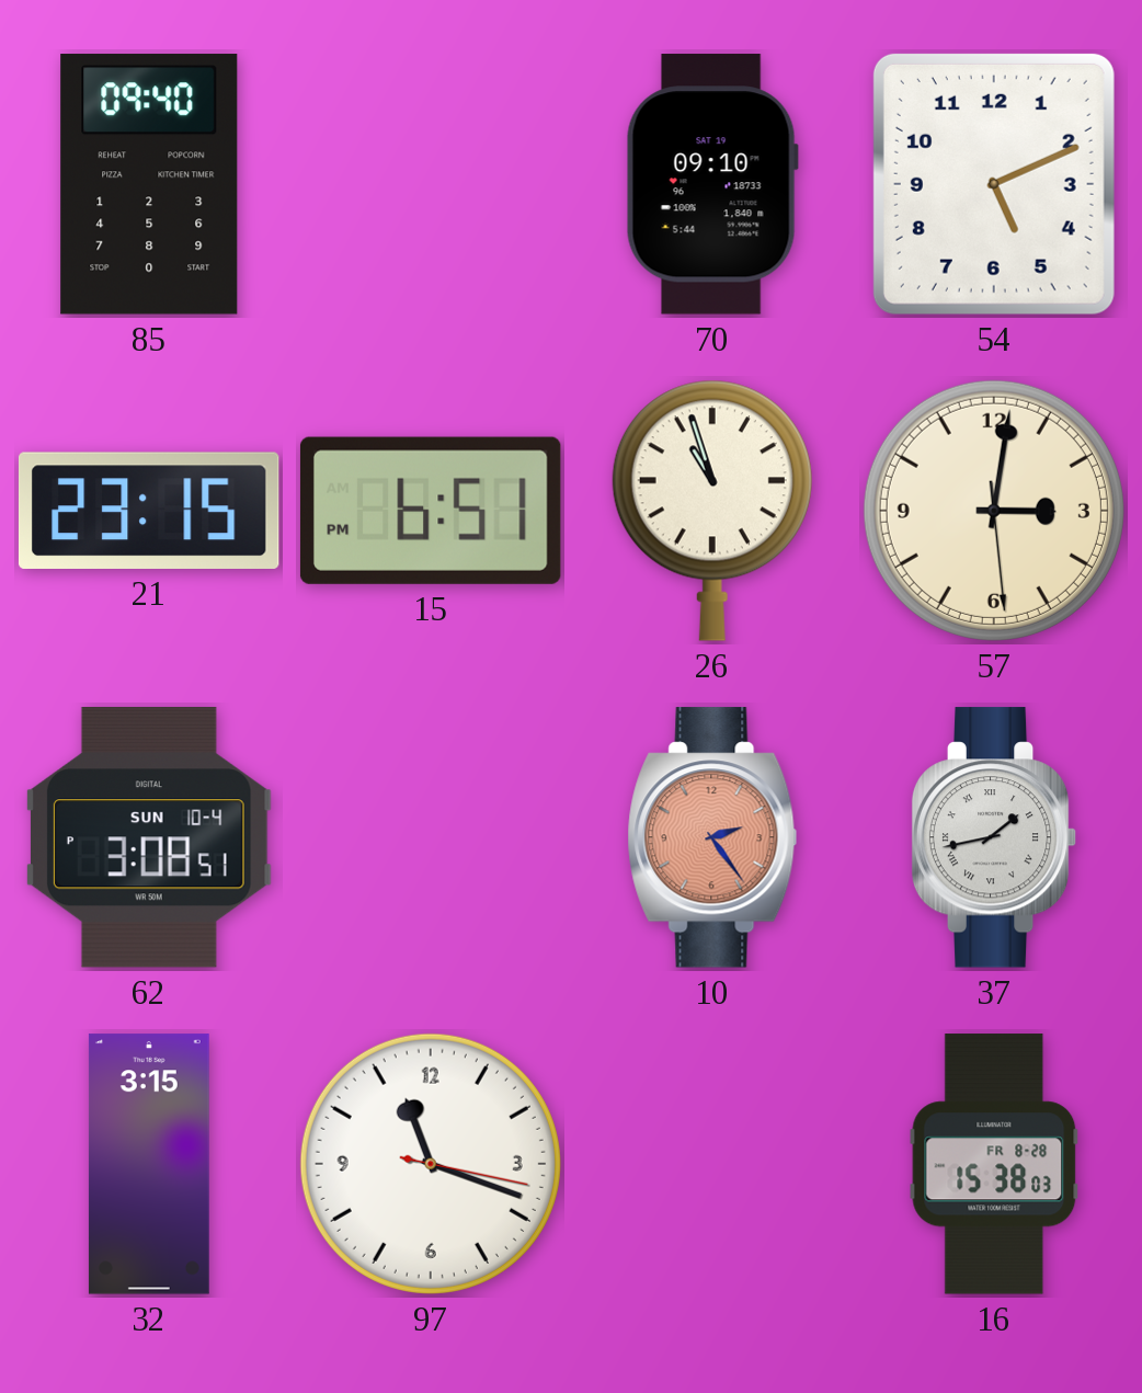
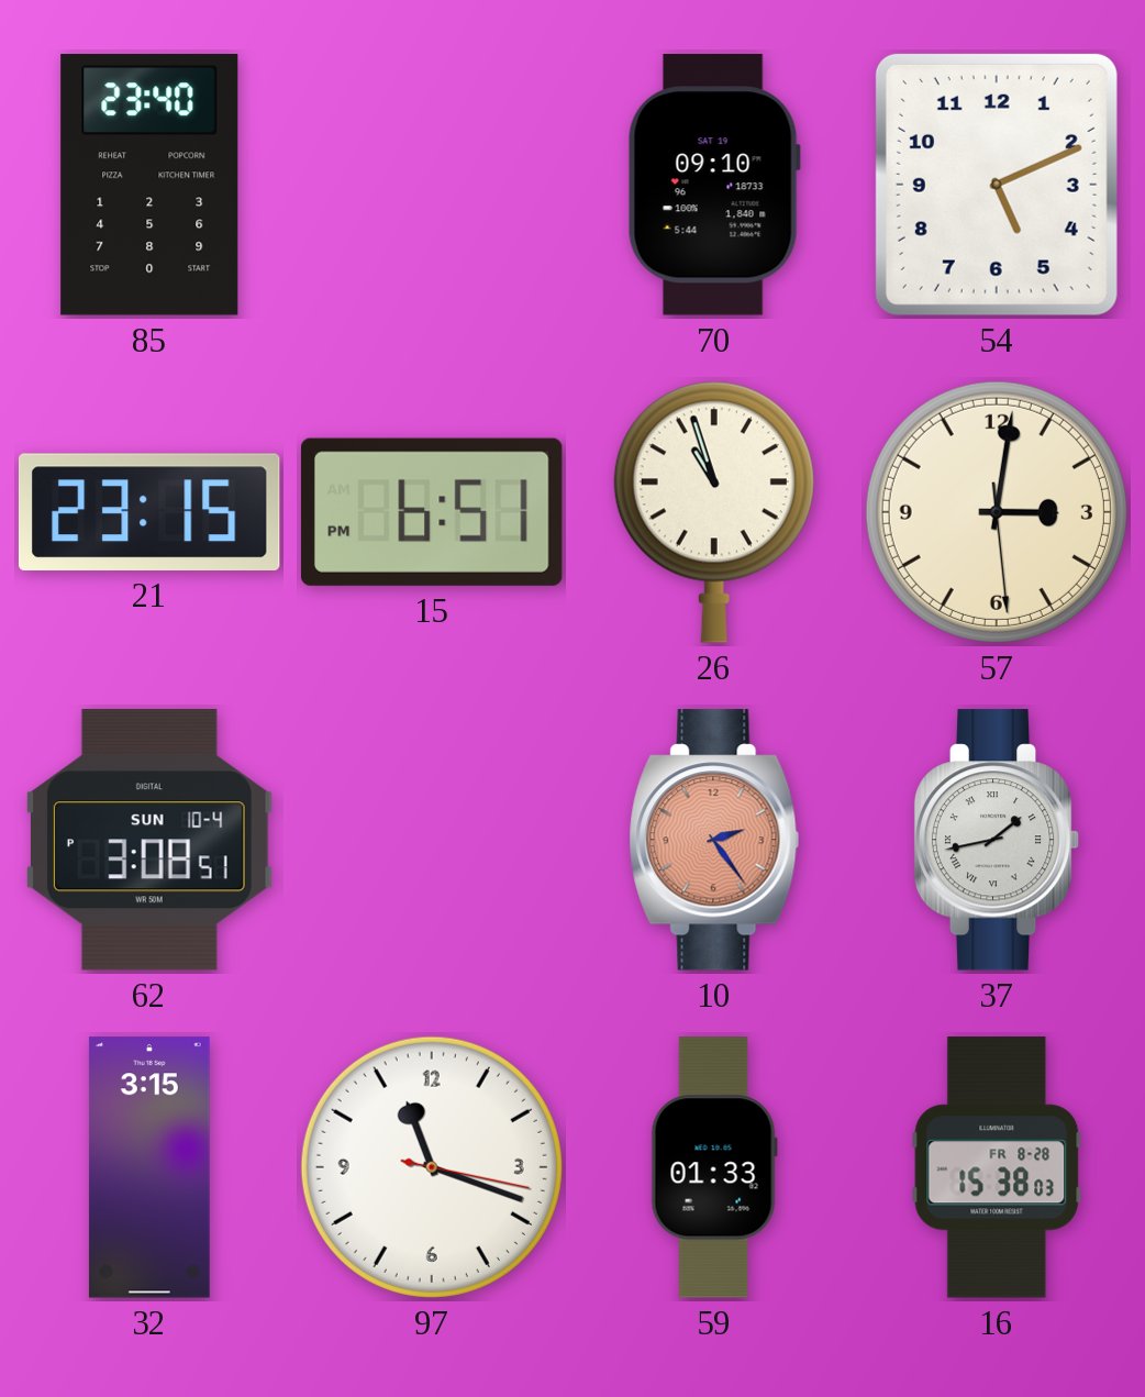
85: 09:40 -> 23:40 (149, 185)
59: none -> 01:33 (714, 1167)
